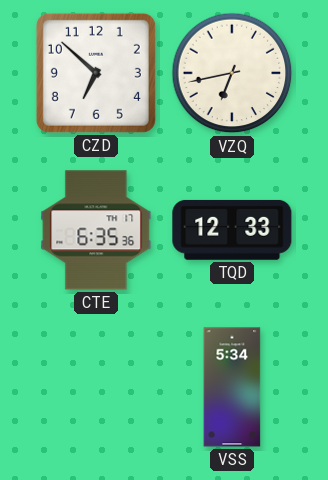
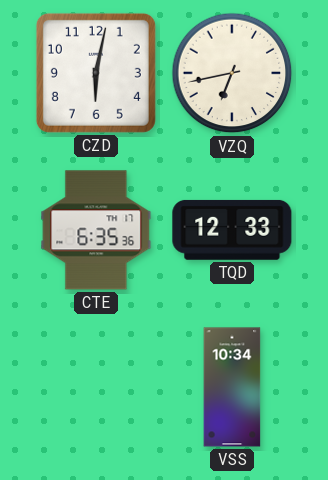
CZD: 6:52 -> 6:02 (96, 73)
VSS: 5:34 -> 10:34 (232, 387)
